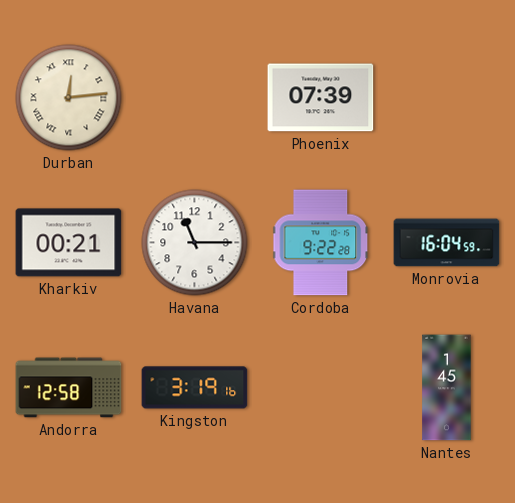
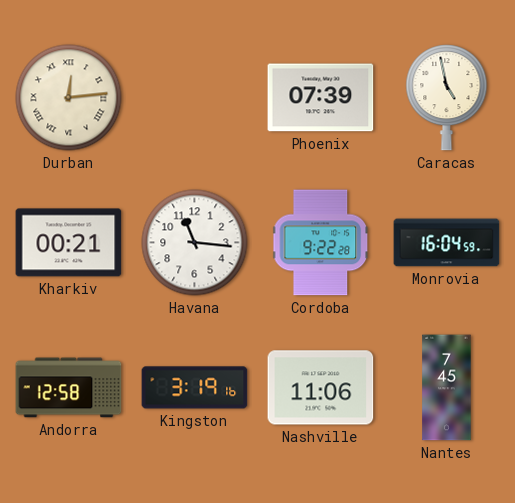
Caracas: none -> 4:58 (447, 98)
Havana: 11:15 -> 11:16 (195, 243)
Nashville: none -> 11:06 (321, 388)
Nantes: 1:45 -> 7:45 (447, 388)
